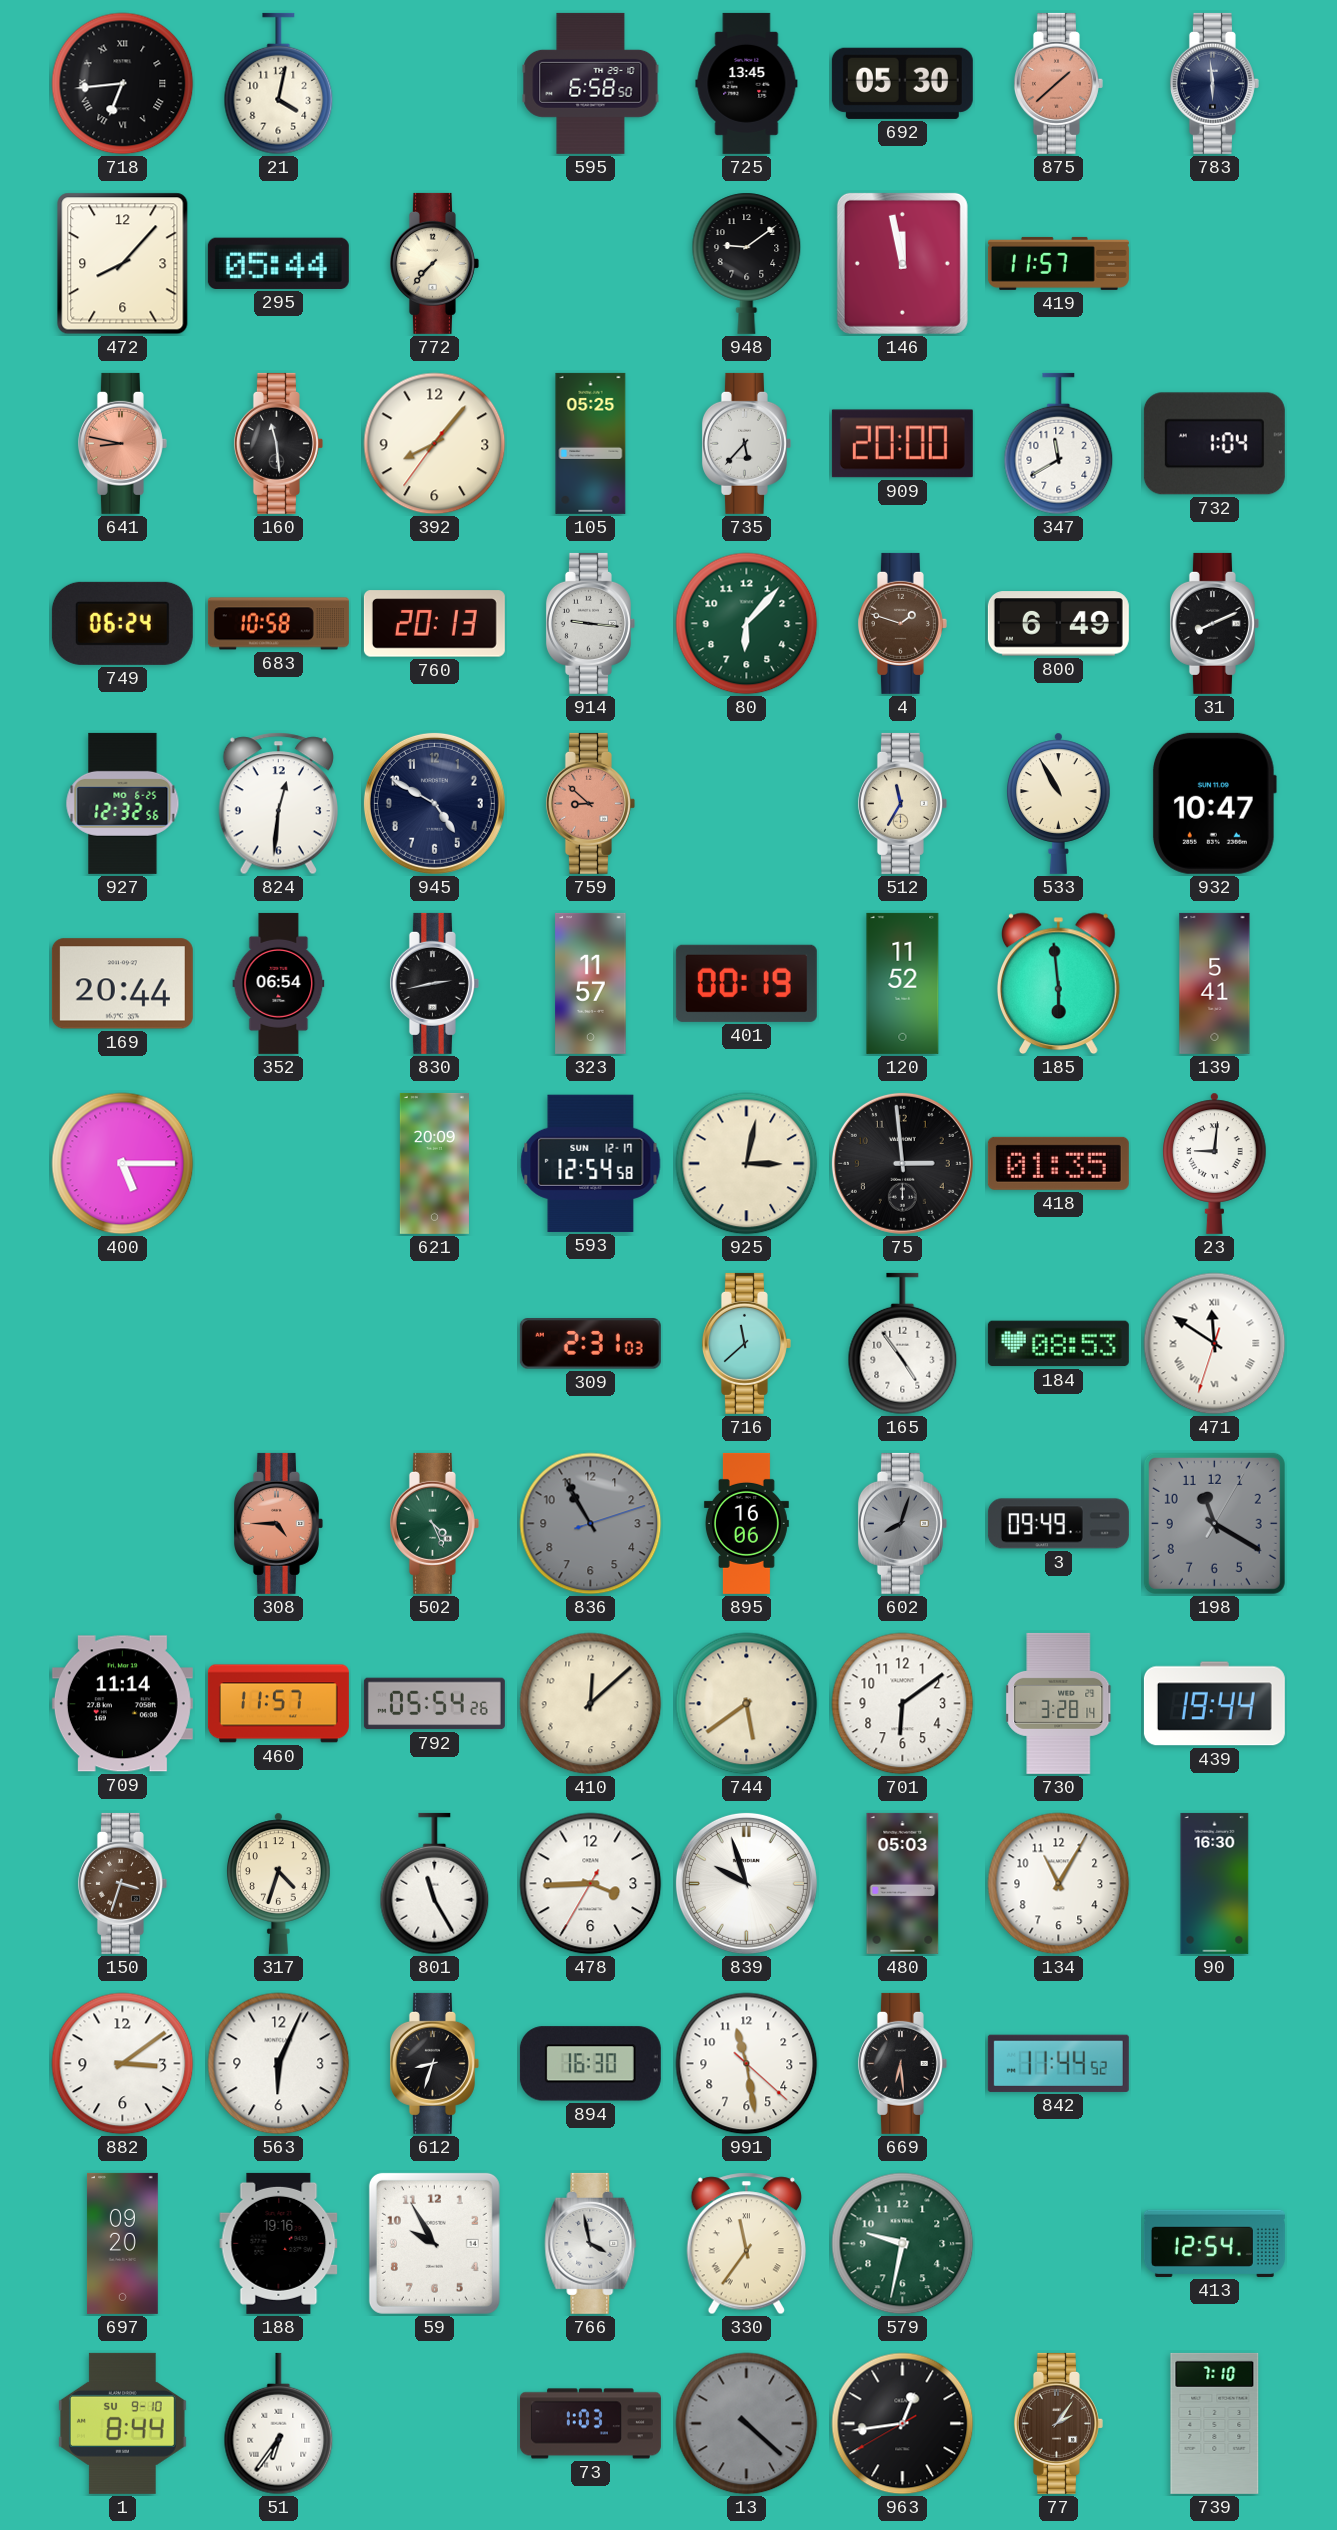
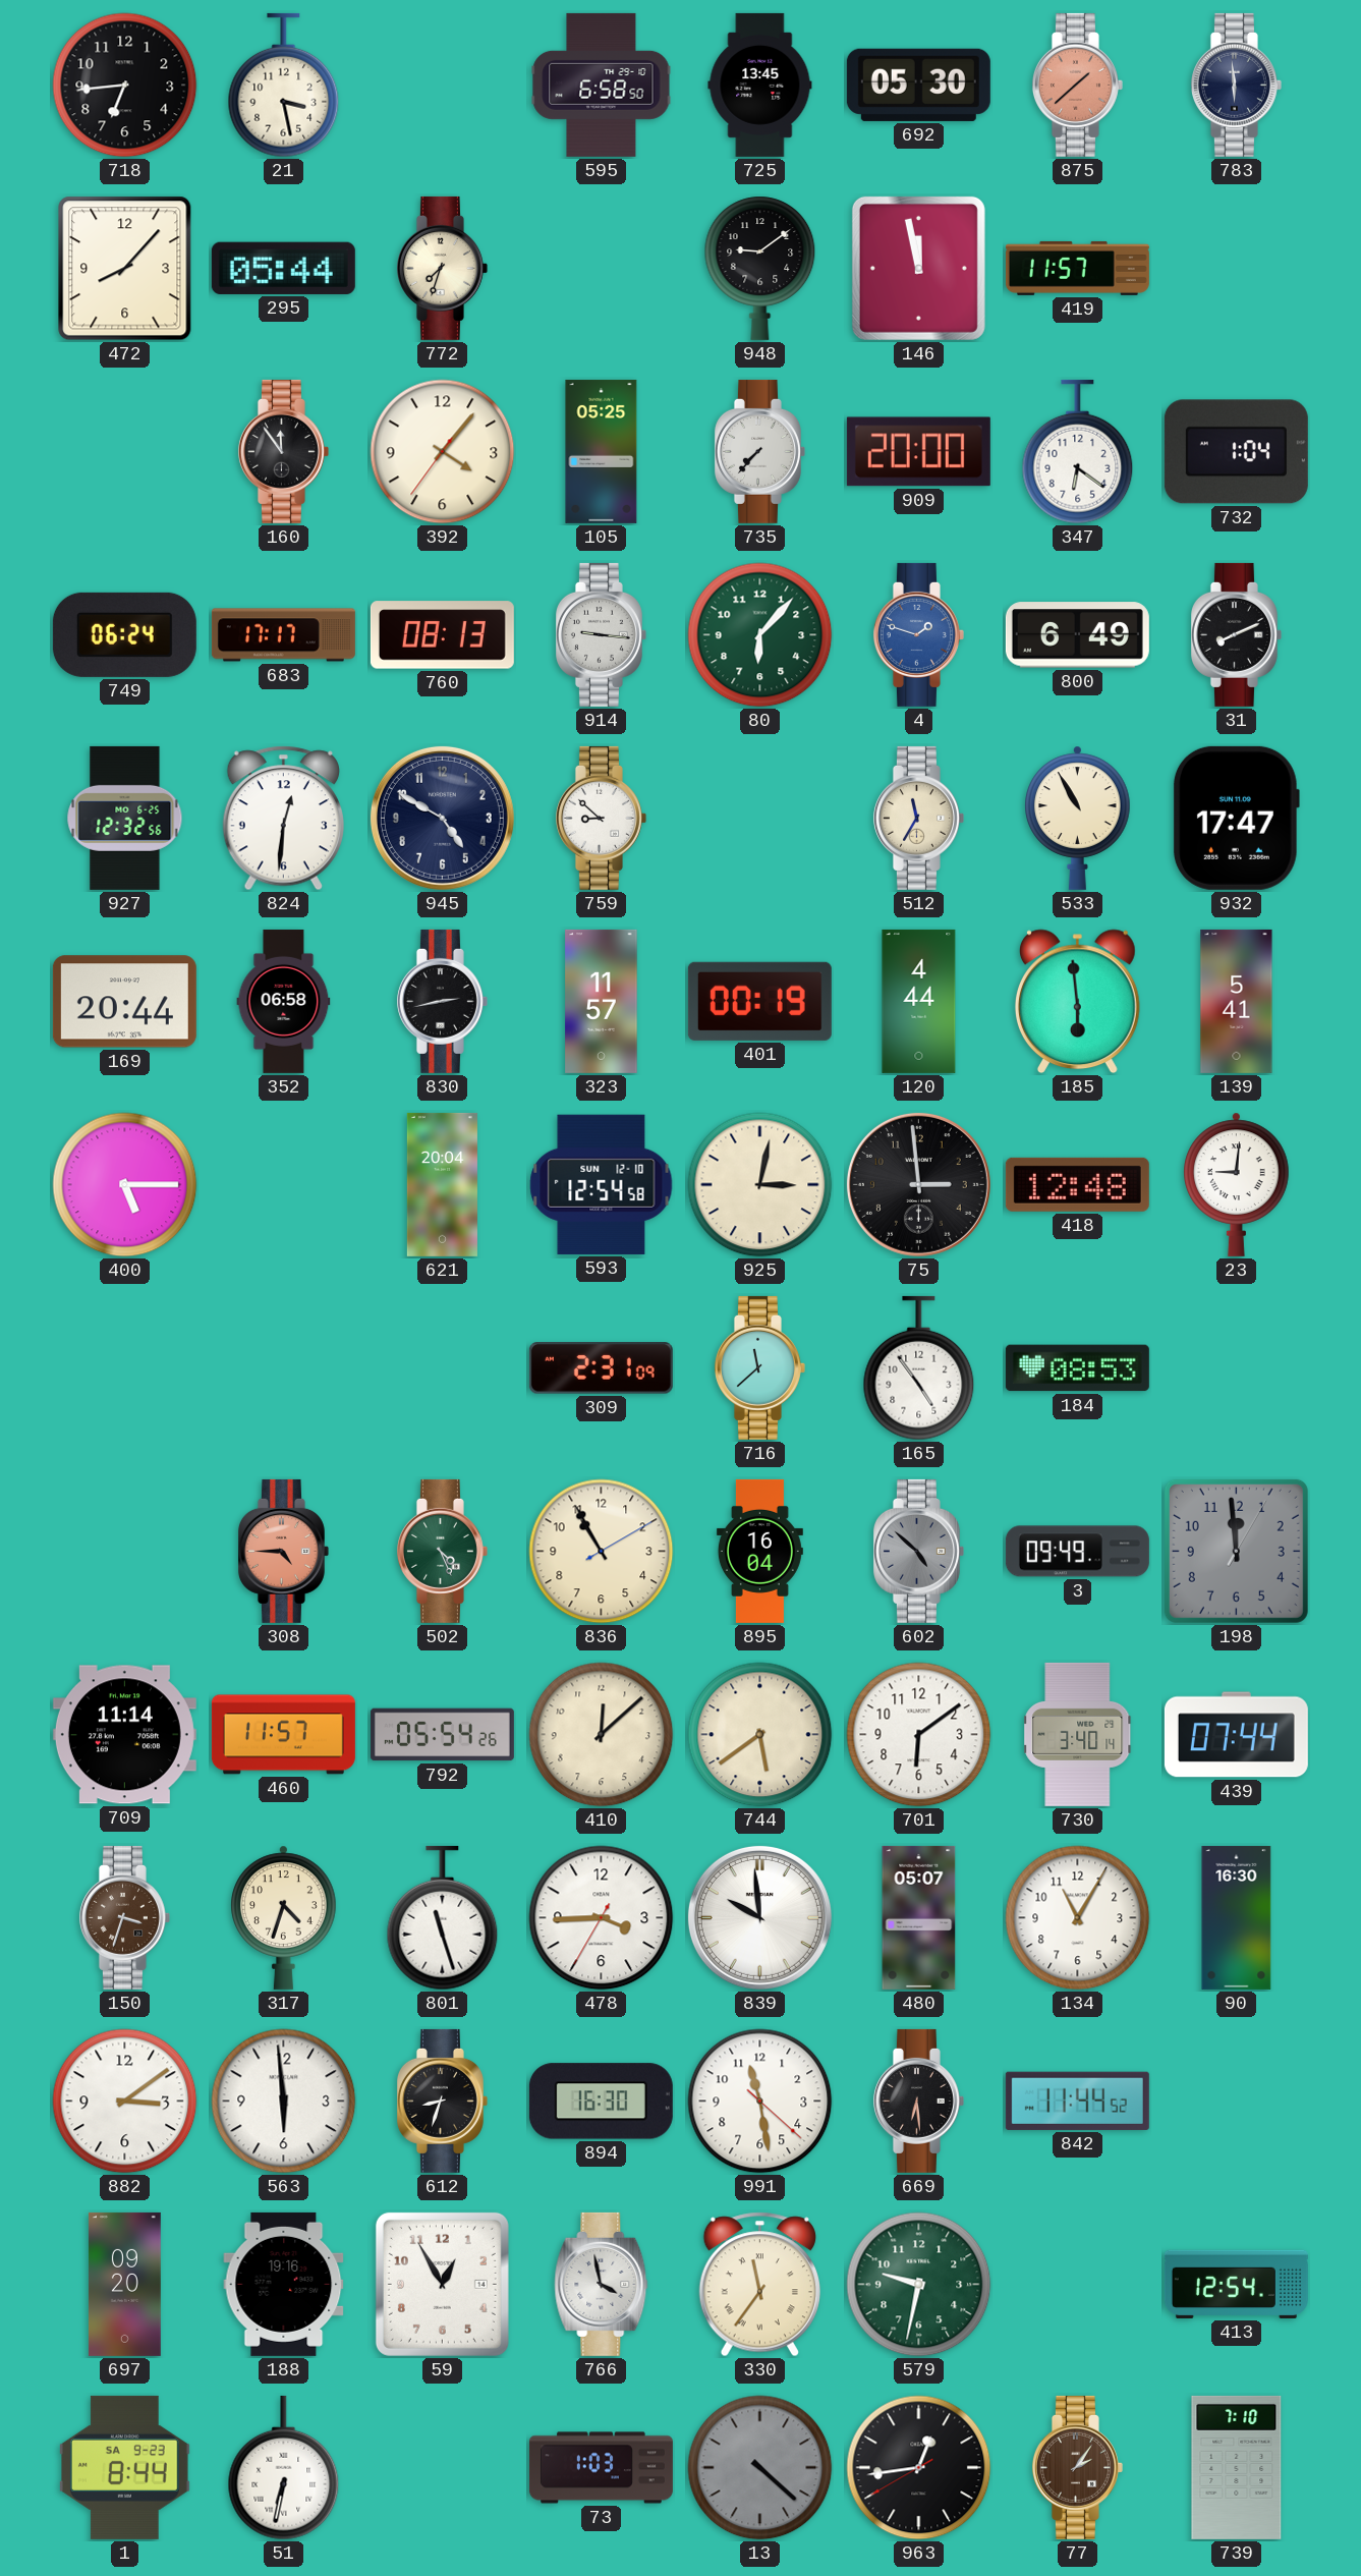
718 numerals: Roman -> Arabic (125, 86)
21: 4:02 -> 3:28 (284, 86)
772: 7:37 -> 7:33 (442, 268)
641: 8:47 -> none (122, 443)
160: 11:29 -> 11:54 (283, 451)
392: 8:06 -> 4:06 (443, 452)
735: 5:37 -> 7:37 (759, 451)
347: 11:40 -> 6:21 (1078, 452)
683: 10:58 -> 17:17 (283, 635)
760: 20:13 -> 08:13 (442, 635)
4 dial: brown -> blue (918, 634)
759 dial: salmon -> white (601, 818)
932: 10:47 -> 17:47 (1237, 818)
352: 06:54 -> 06:58 (284, 1001)
120: 11:52 -> 4:44 (919, 1001)
621: 20:09 -> 20:04 (442, 1184)
593 date: SUN 12-17 -> SUN 12-10 (602, 1184)
418: 01:35 -> 12:48 (1077, 1184)
309: 2:31:03 -> 2:31:09 (601, 1368)
471: 11:50 -> none (1215, 1344)
836: 10:55:12 -> 10:55:10 (602, 1552)
836 dial: grey -> cream (602, 1552)
895: 16:06 -> 16:04 (759, 1551)
602: 8:03 -> 4:52 (918, 1551)
198: 11:20 -> 11:59 (1236, 1551)
730: 3:28 -> 3:40 (1078, 1734)
439: 19:44 -> 07:44 (1236, 1735)
801: 11:25 -> 11:27 (443, 1918)
839: 9:57 -> 9:59 (759, 1917)
480: 05:03 -> 05:07 (919, 1917)
563: 6:04 -> 5:59 (284, 2102)
59: 9:55 -> 12:55 (442, 2284)
1 date: SU 9-10 -> SA 9-23 (124, 2467)
51: 6:36 -> 6:32 (284, 2468)
